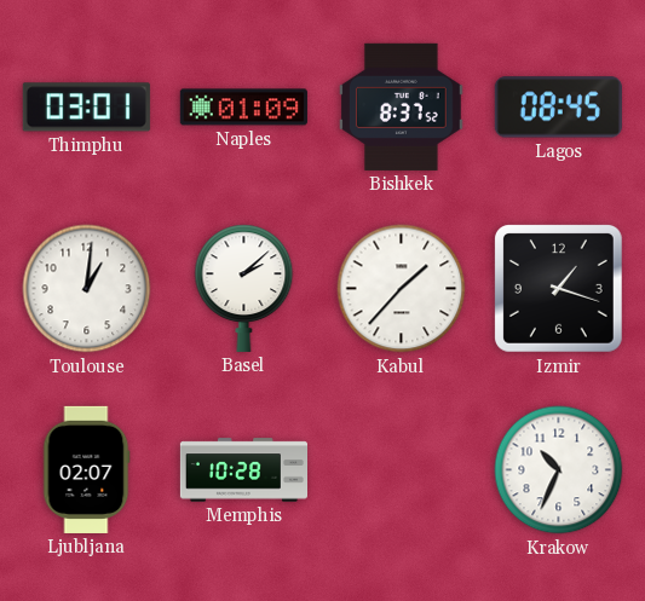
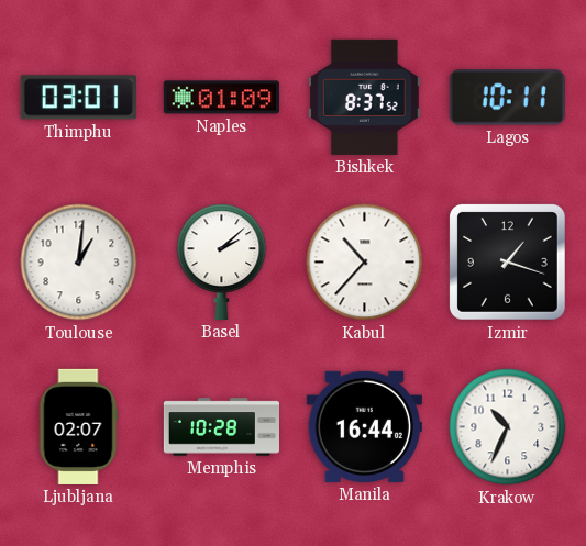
Lagos: 08:45 -> 10:11 (507, 98)
Kabul: 1:37 -> 10:37 (365, 263)
Manila: none -> 16:44 (364, 426)
